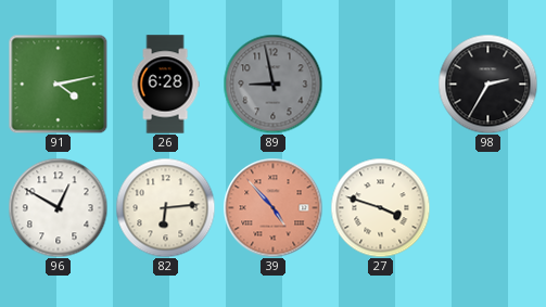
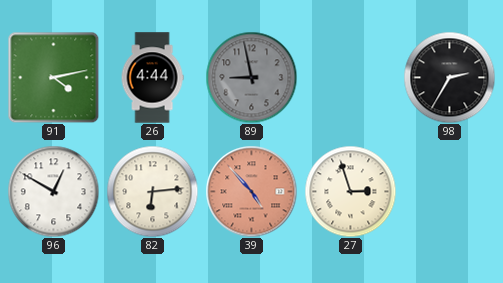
26: 6:28 -> 4:44 (152, 78)
27: 3:48 -> 2:57 (350, 191)
